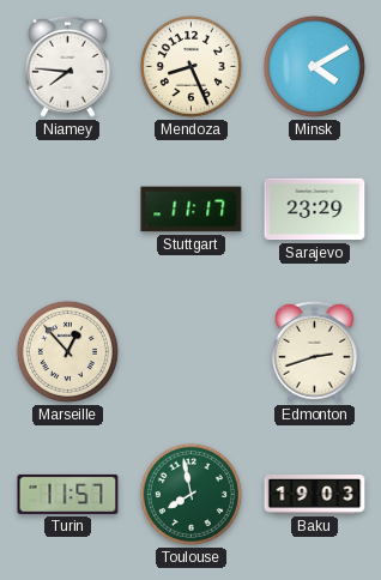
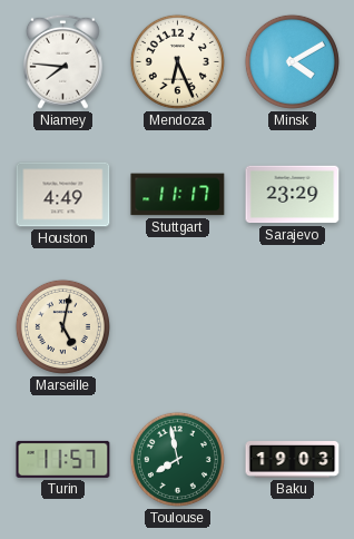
Mendoza: 8:26 -> 6:26 (177, 61)
Houston: none -> 4:49 (63, 195)
Marseille: 12:53 -> 5:02 (62, 326)
Edmonton: 2:42 -> none (314, 351)
